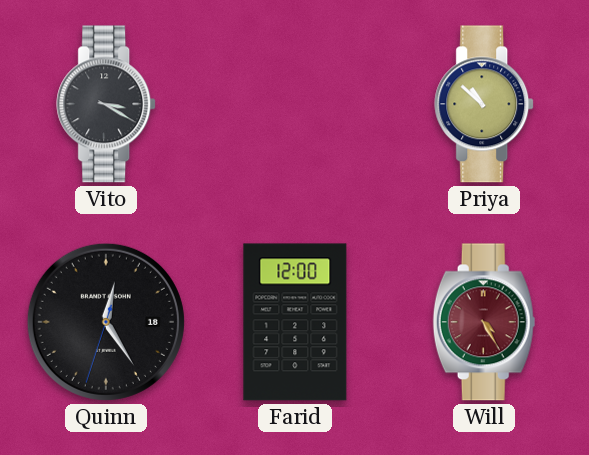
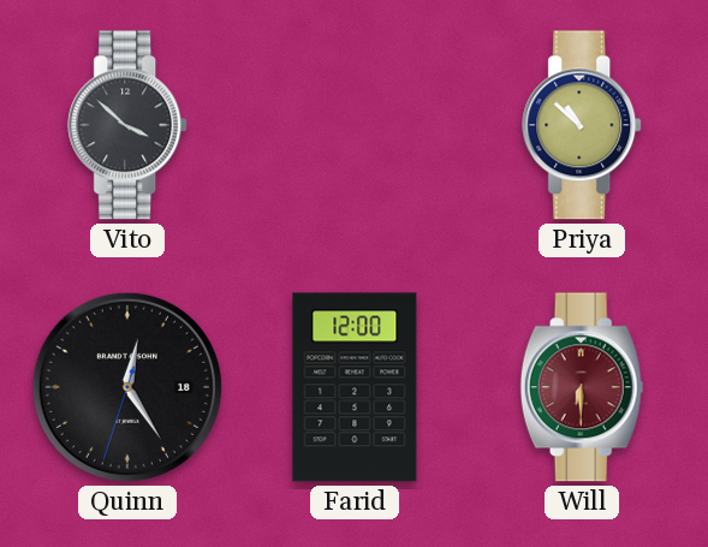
Vito: 3:20 -> 3:52 (129, 125)
Will: 4:25 -> 6:30 (582, 387)
